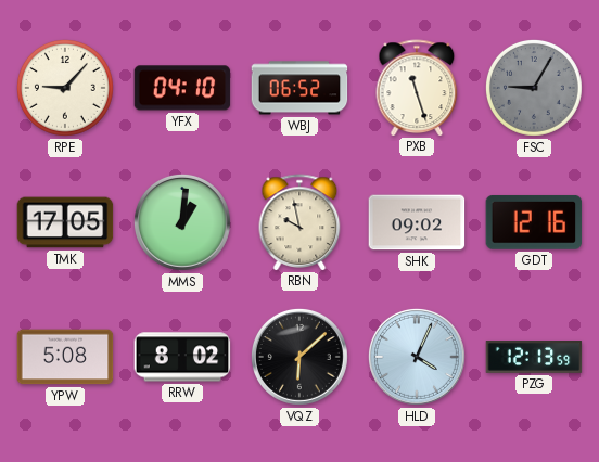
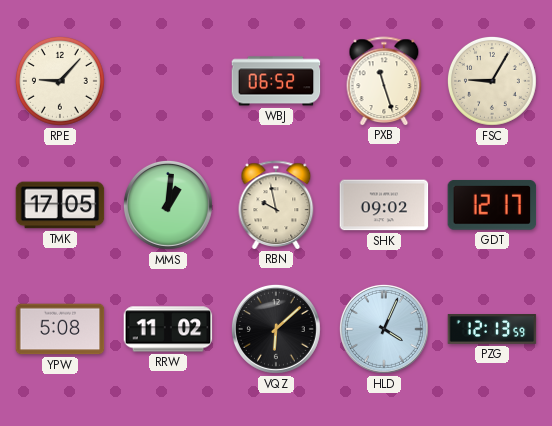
YFX: 04:10 -> none (182, 88)
FSC dial: grey -> cream (492, 81)
GDT: 12:16 -> 12:17 (492, 205)
RRW: 8:02 -> 11:02 (168, 329)
